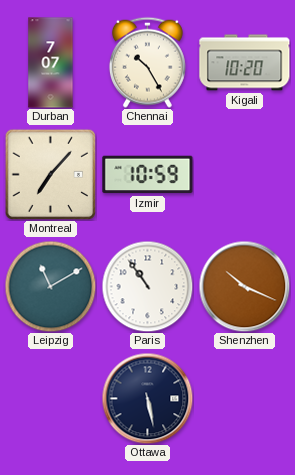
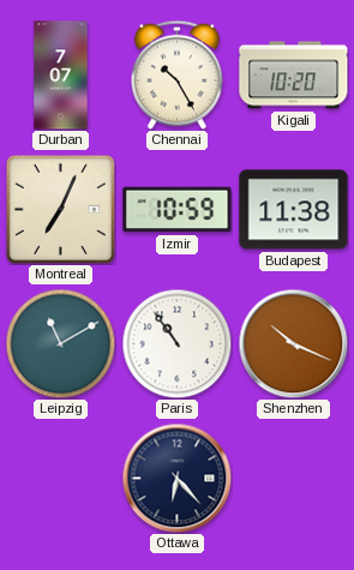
Montreal: 7:07 -> 7:04 (60, 209)
Budapest: none -> 11:38 (294, 210)
Ottawa: 5:28 -> 6:23 (176, 478)
